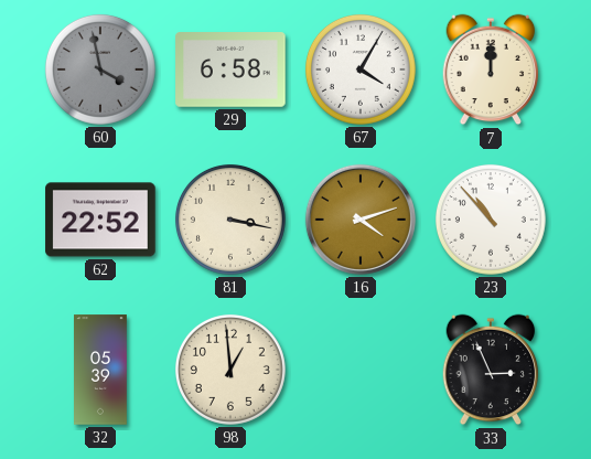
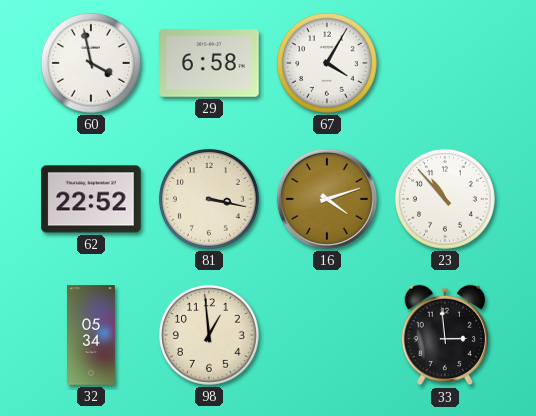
60 dial: grey -> white (91, 63)
7: 12:00 -> none (491, 70)
32: 05:39 -> 05:34 (92, 335)
33: 2:56 -> 2:59 (445, 335)
